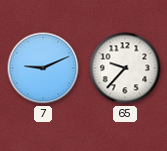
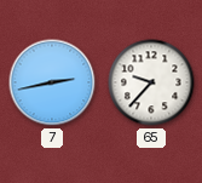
7: 9:11 -> 2:43 (52, 82)
